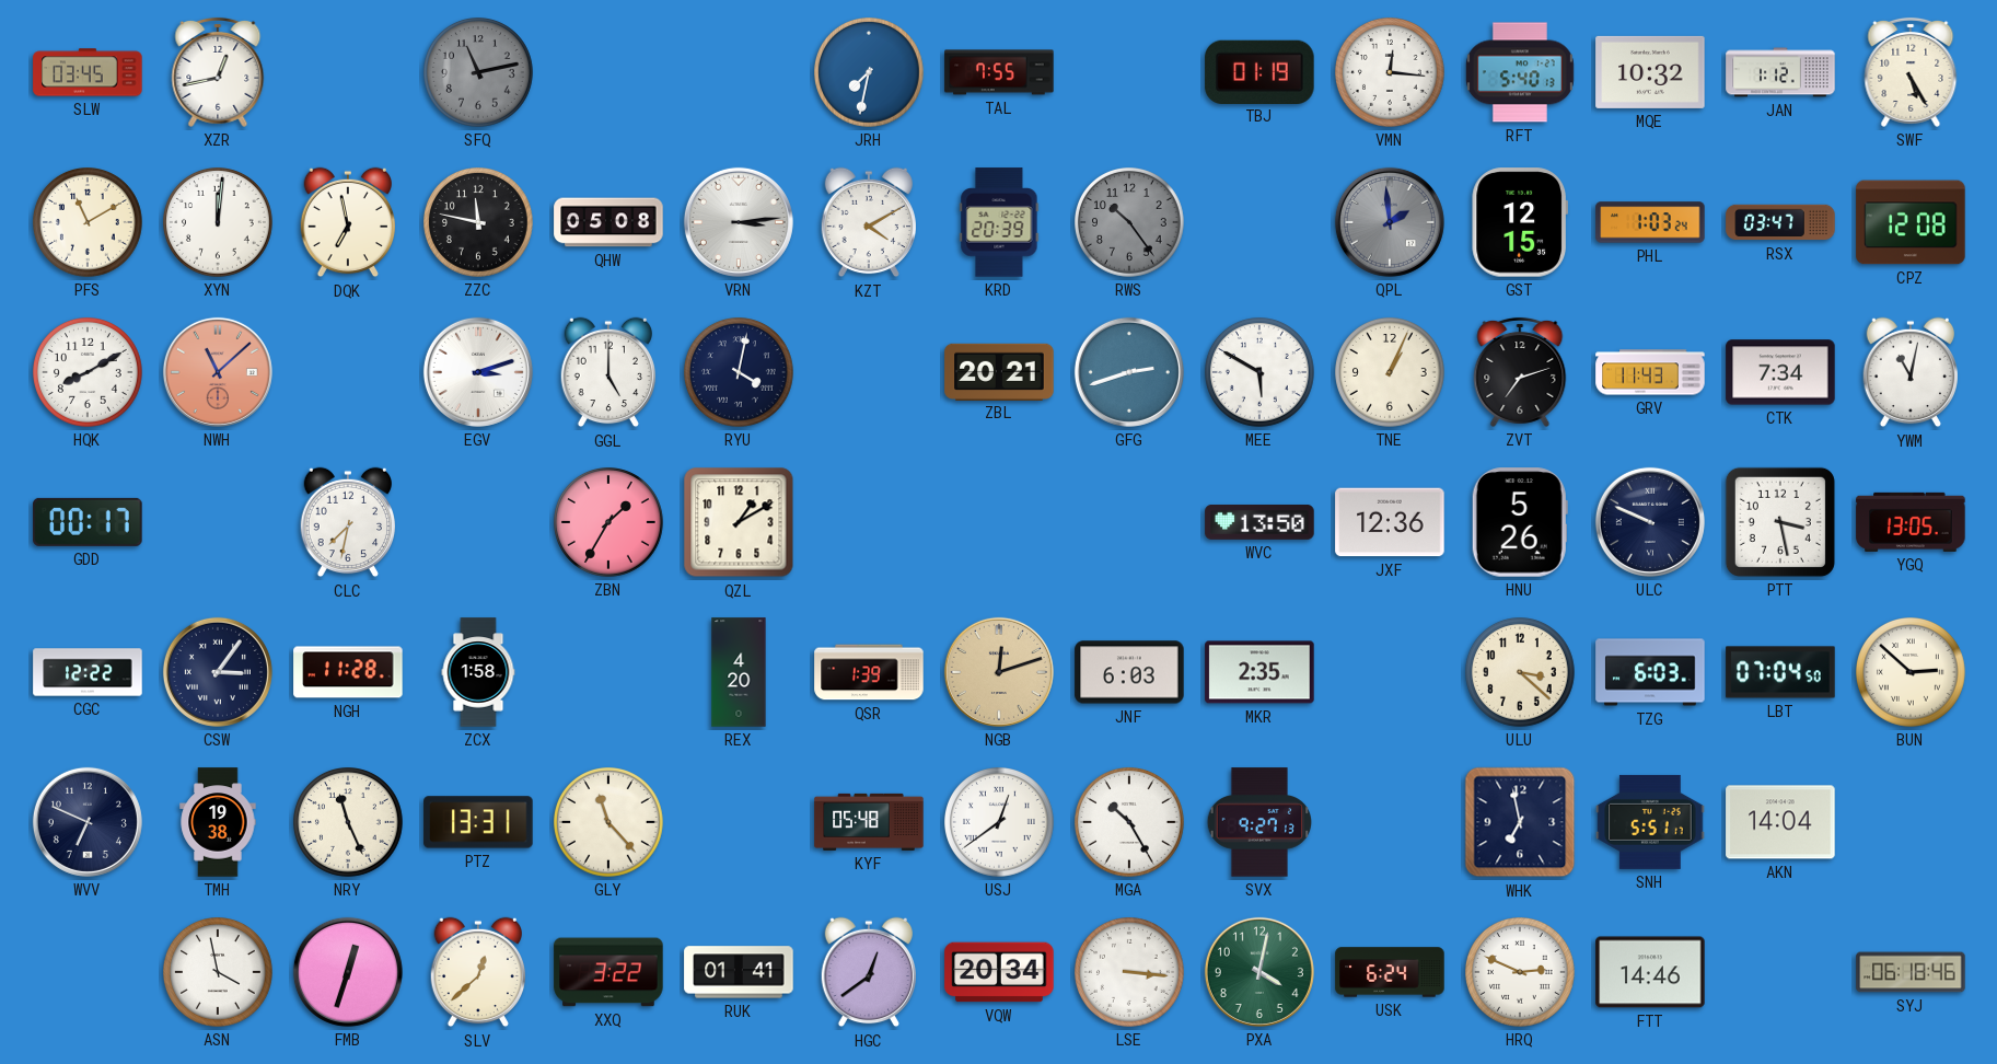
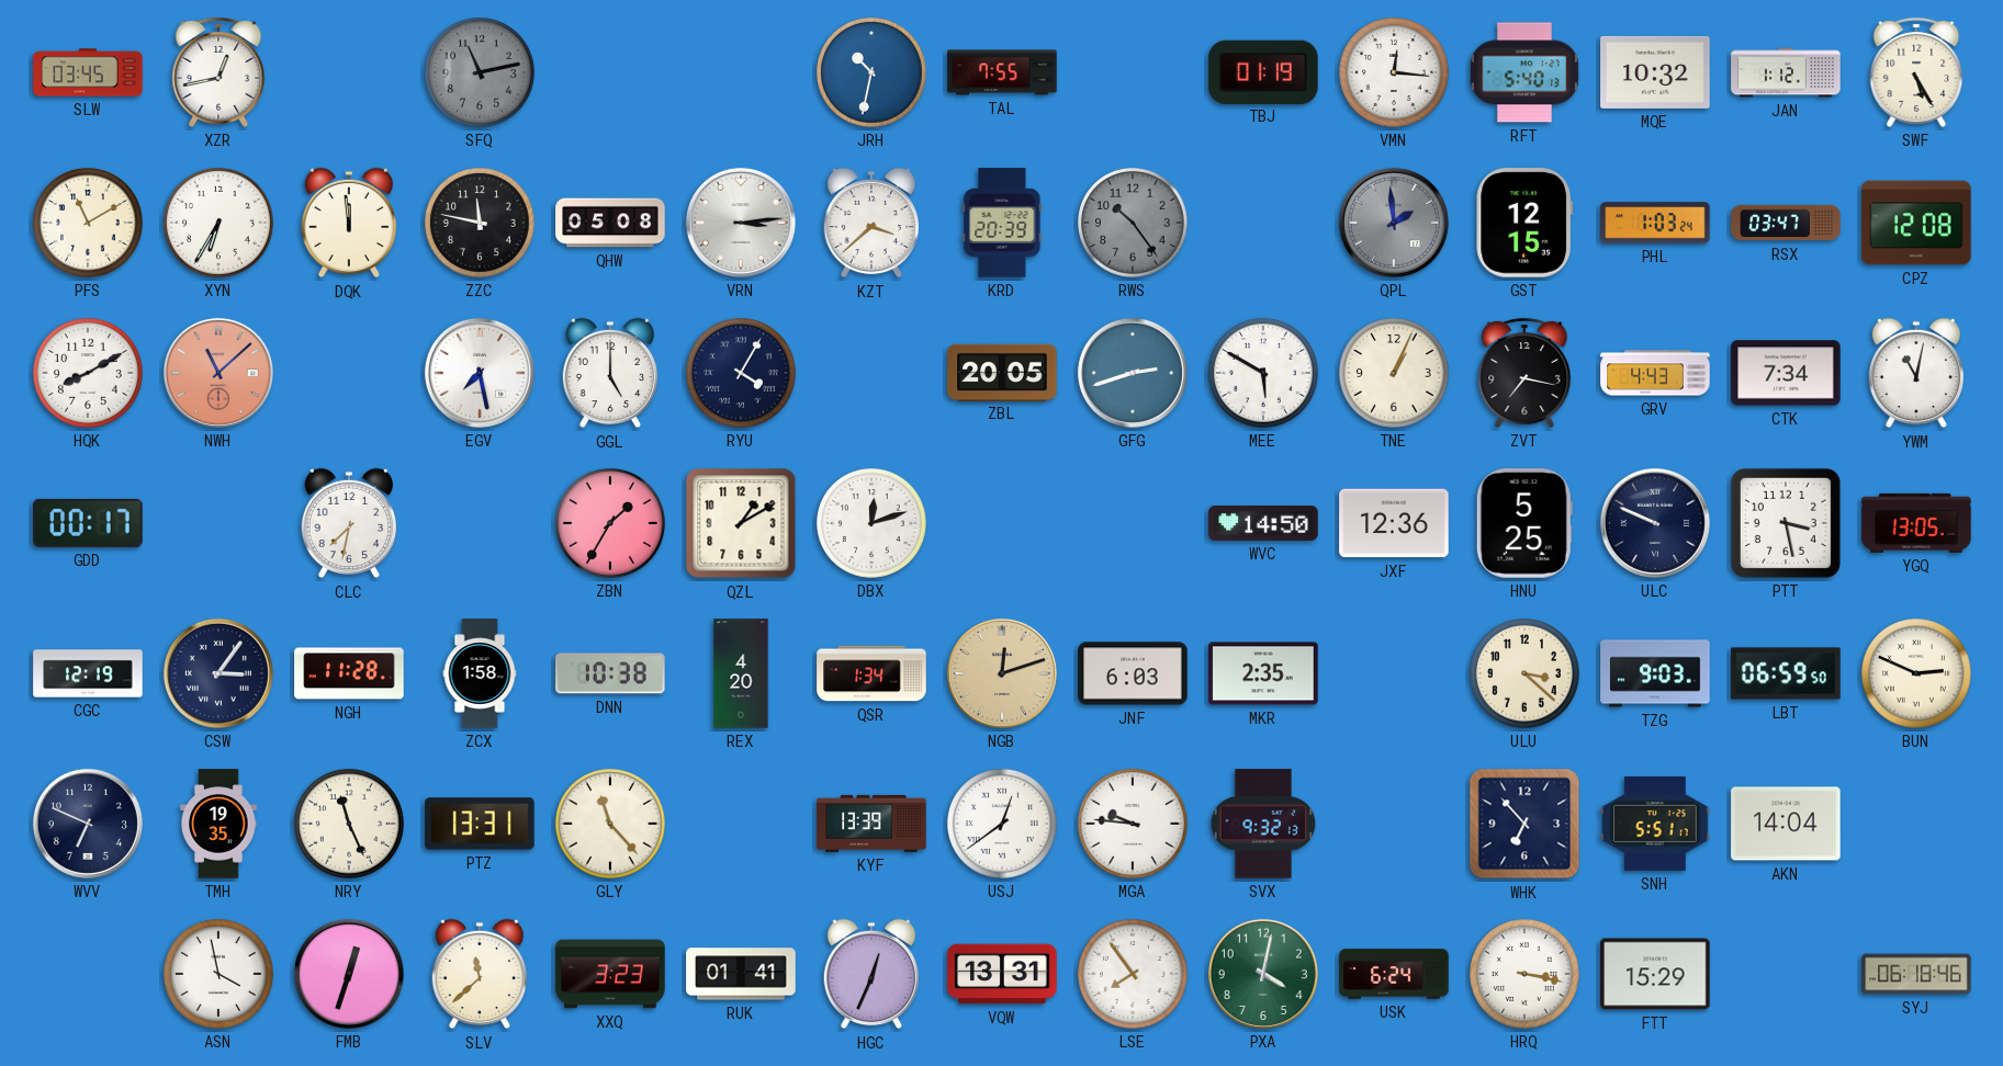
JRH: 7:32 -> 10:32 (873, 73)
XYN: 12:01 -> 6:35 (220, 224)
DQK: 6:58 -> 11:59 (349, 223)
KZT: 4:10 -> 3:38 (871, 223)
EGV: 3:12 -> 7:28 (480, 373)
RYU: 4:02 -> 4:05 (742, 374)
ZBL: 20:21 -> 20:05 (1002, 372)
ZVT: 7:12 -> 7:17 (1524, 373)
GRV: 11:43 -> 4:43 (1655, 373)
DBX: none -> 12:12 (873, 524)
WVC: 13:50 -> 14:50 (1263, 523)
HNU: 5:26 -> 5:25 (1524, 523)
CGC: 12:22 -> 12:19 (88, 673)
DNN: none -> 10:38 (610, 673)
QSR: 1:39 -> 1:34 (871, 673)
TZG: 6:03 -> 9:03 (1655, 673)
LBT: 07:04 -> 06:59 (1786, 673)
BUN: 2:52 -> 2:49 (1917, 674)
TMH: 19:38 -> 19:35 (218, 824)
KYF: 05:48 -> 13:39 (871, 824)
MGA: 10:25 -> 9:46 (1134, 825)
SVX: 9:27 -> 9:32 (1262, 824)
WHK: 6:58 -> 6:53 (1524, 824)
SLV: 12:38 -> 11:38 (480, 974)
XXQ: 3:22 -> 3:23 (610, 974)
HGC: 12:39 -> 12:34 (871, 974)
VQW: 20:34 -> 13:31 (1002, 974)
LSE: 3:16 -> 7:54 (1134, 975)
HRQ: 2:49 -> 3:17 (1526, 975)
FTT: 14:46 -> 15:29 (1655, 974)
